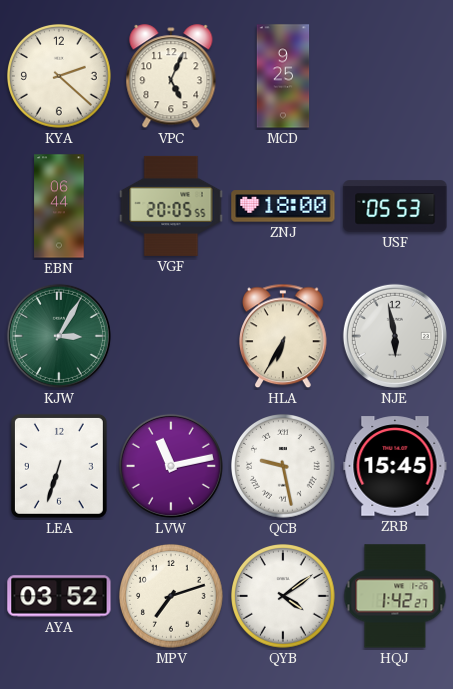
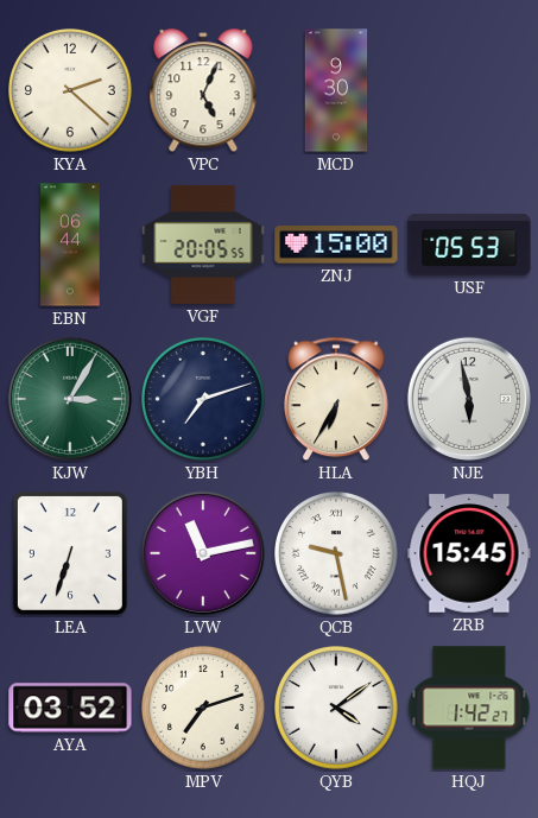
MCD: 9:25 -> 9:30 (336, 90)
ZNJ: 18:00 -> 15:00 (336, 245)
YBH: none -> 7:12 (204, 400)
